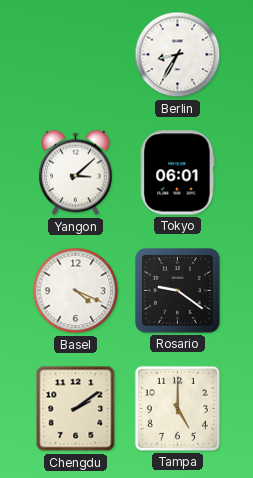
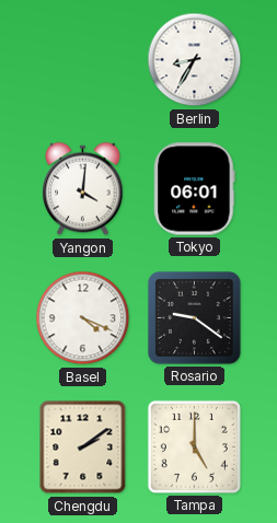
Yangon: 3:08 -> 4:01 (83, 189)
